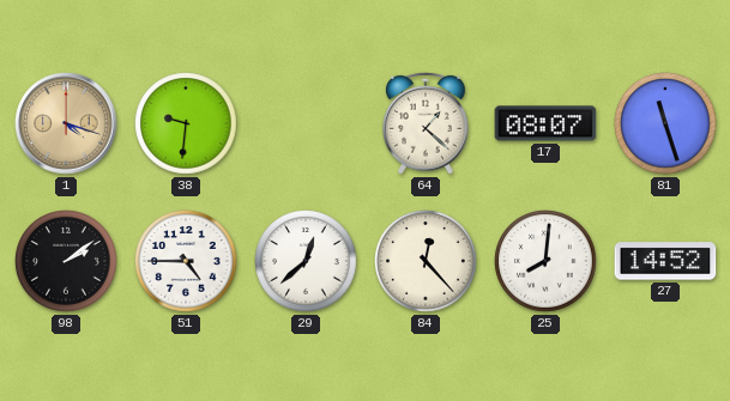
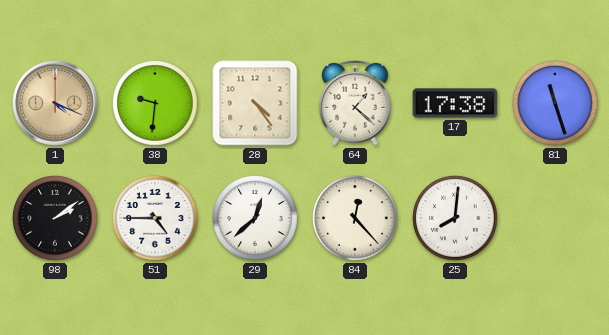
1: 4:18 -> 4:19 (55, 103)
28: none -> 4:24 (255, 103)
17: 08:07 -> 17:38 (455, 103)
27: 14:52 -> none (665, 261)
